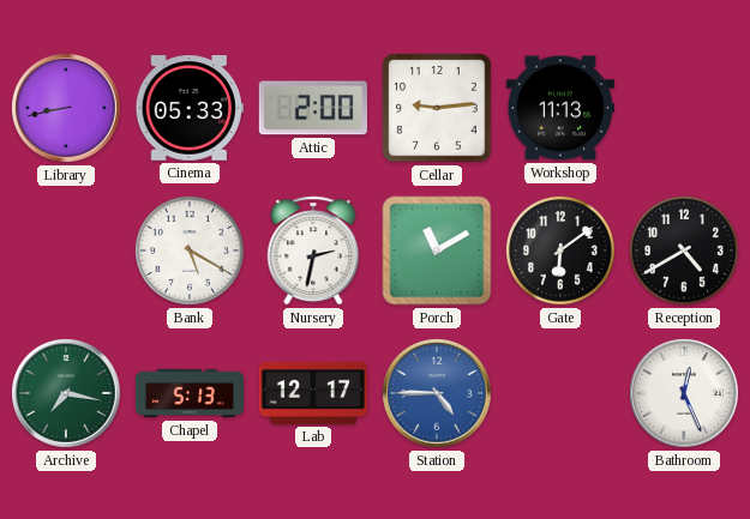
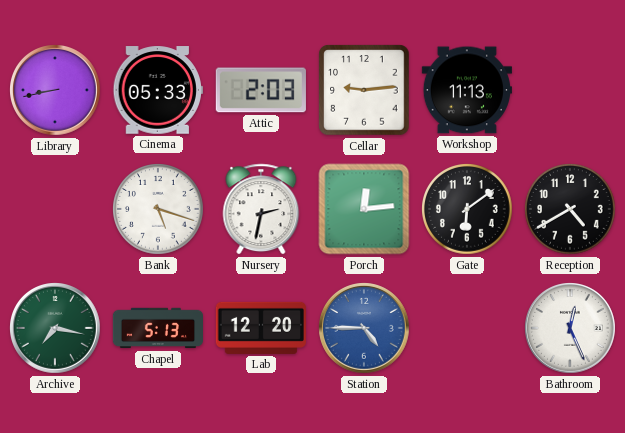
Attic: 2:00 -> 2:03 (261, 90)
Bank: 5:20 -> 5:18 (158, 209)
Porch: 11:10 -> 12:14 (364, 209)
Lab: 12:17 -> 12:20 (260, 328)
